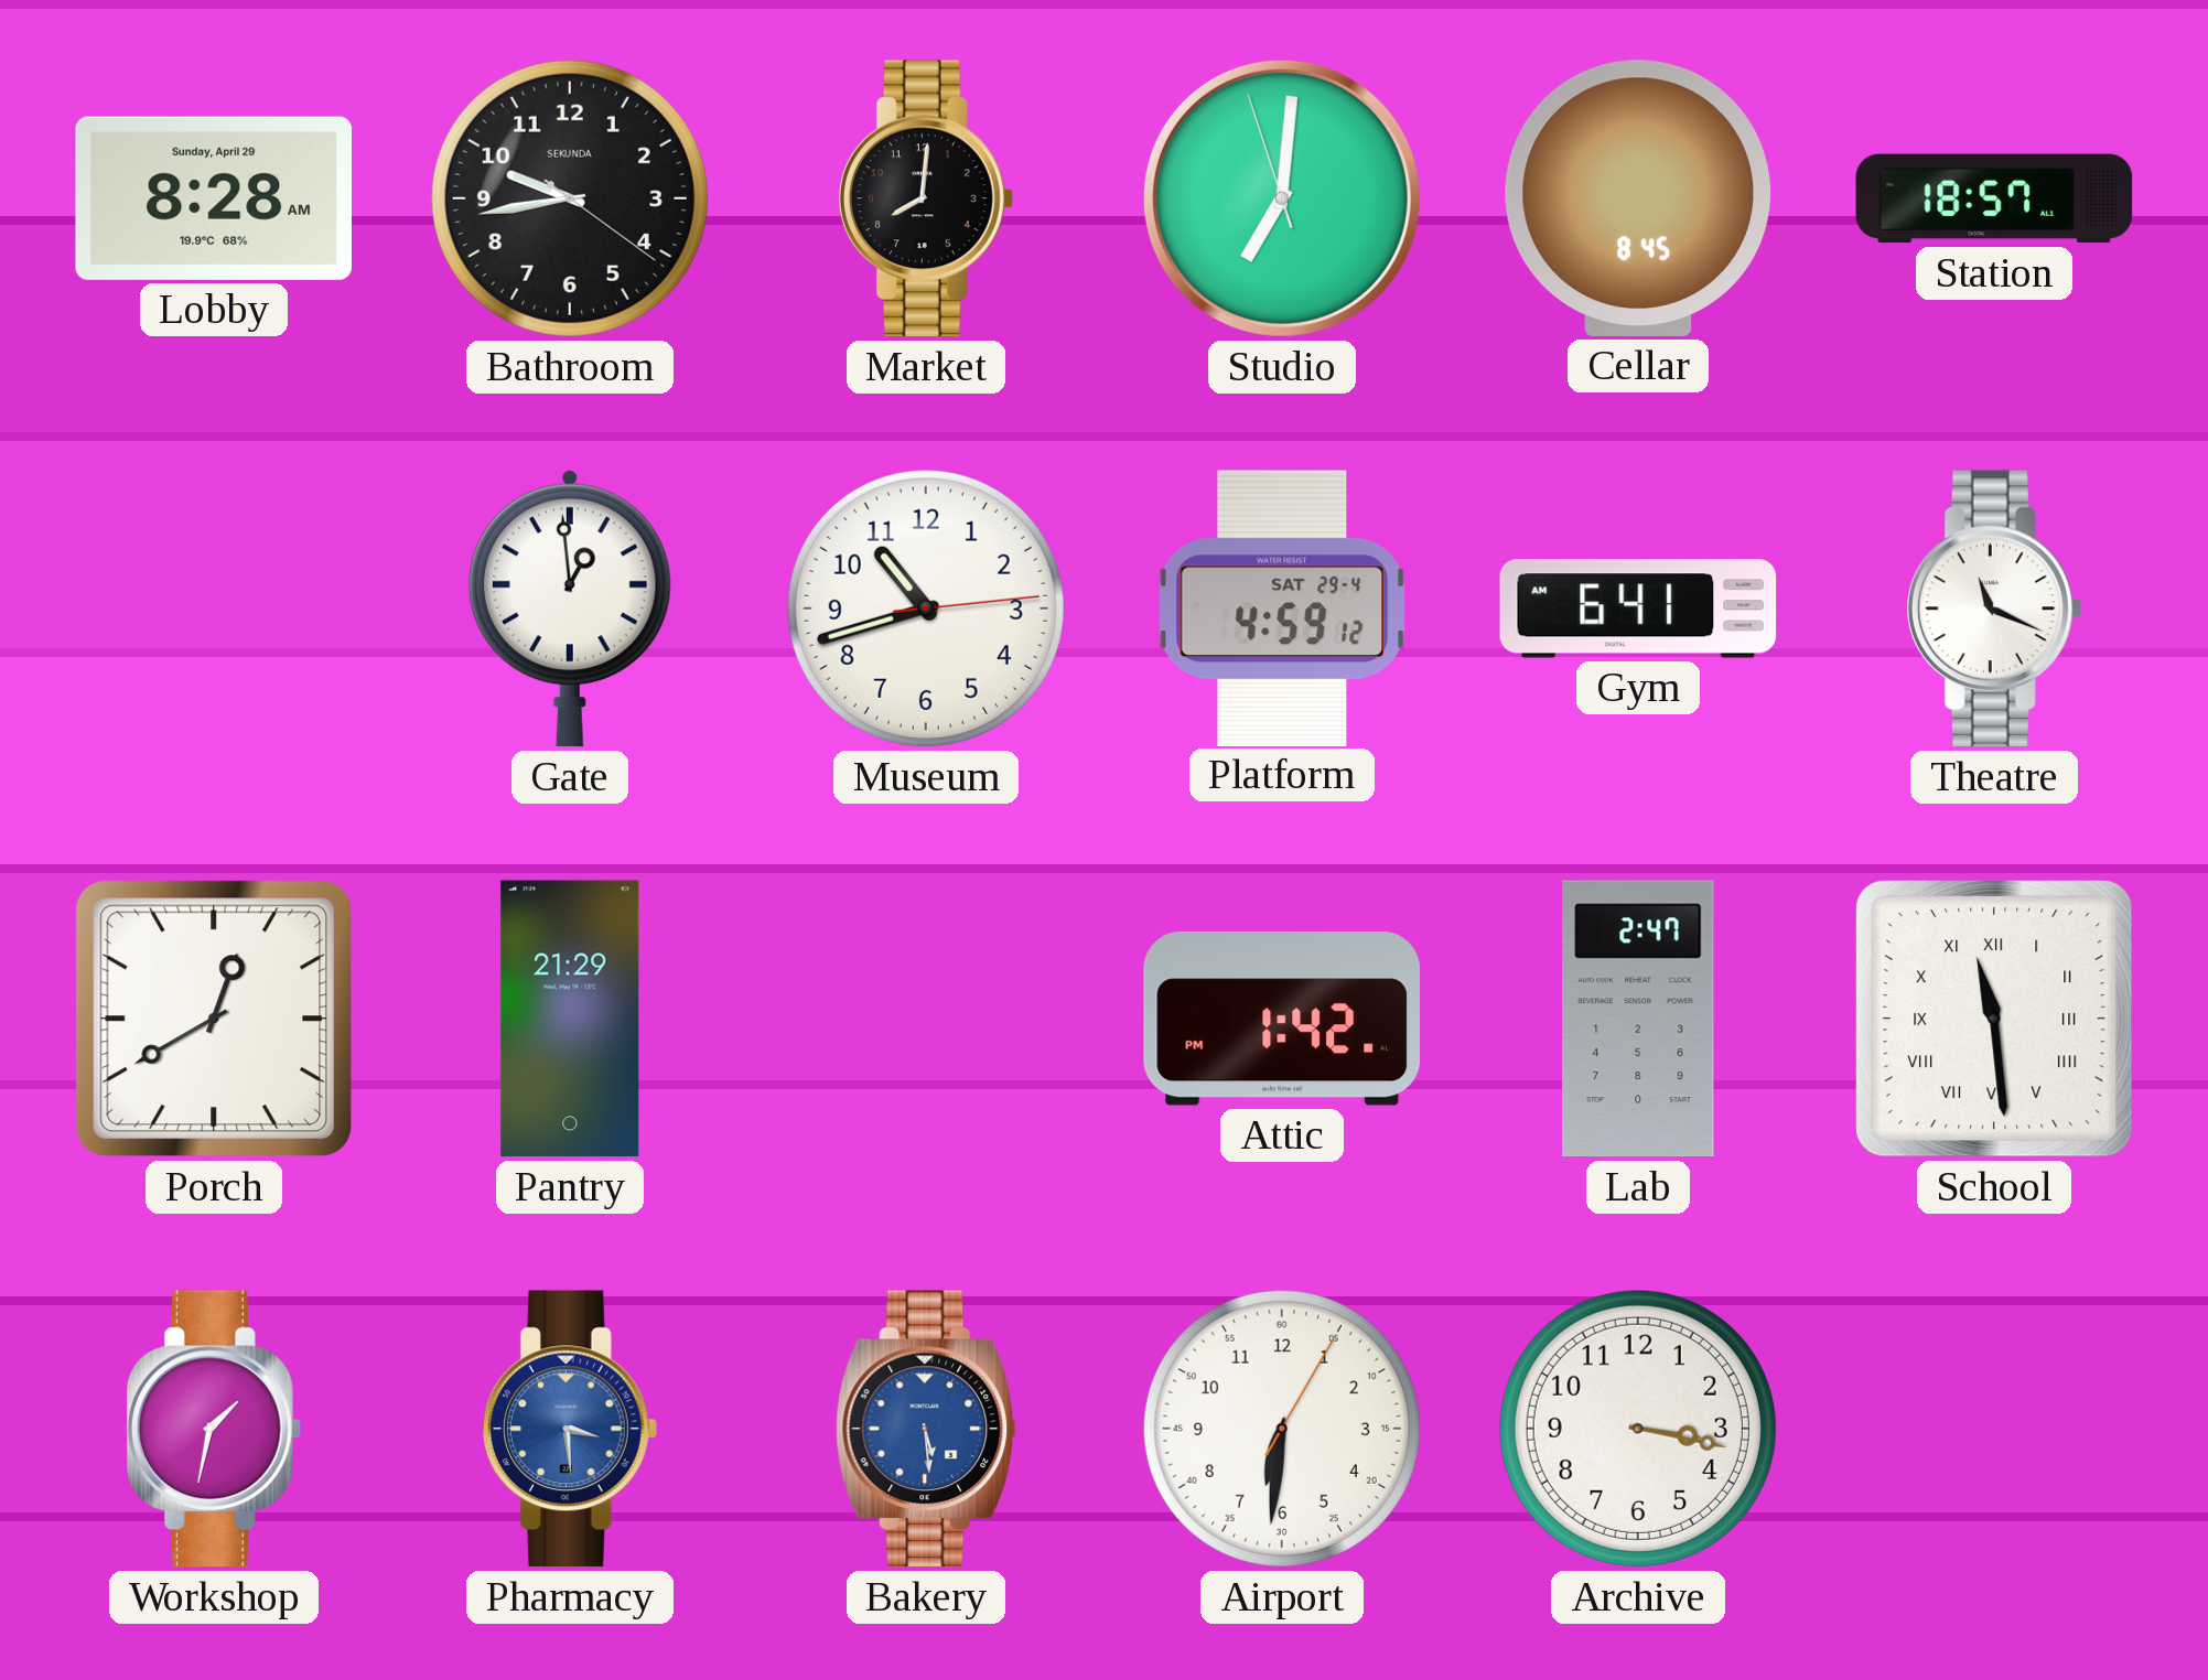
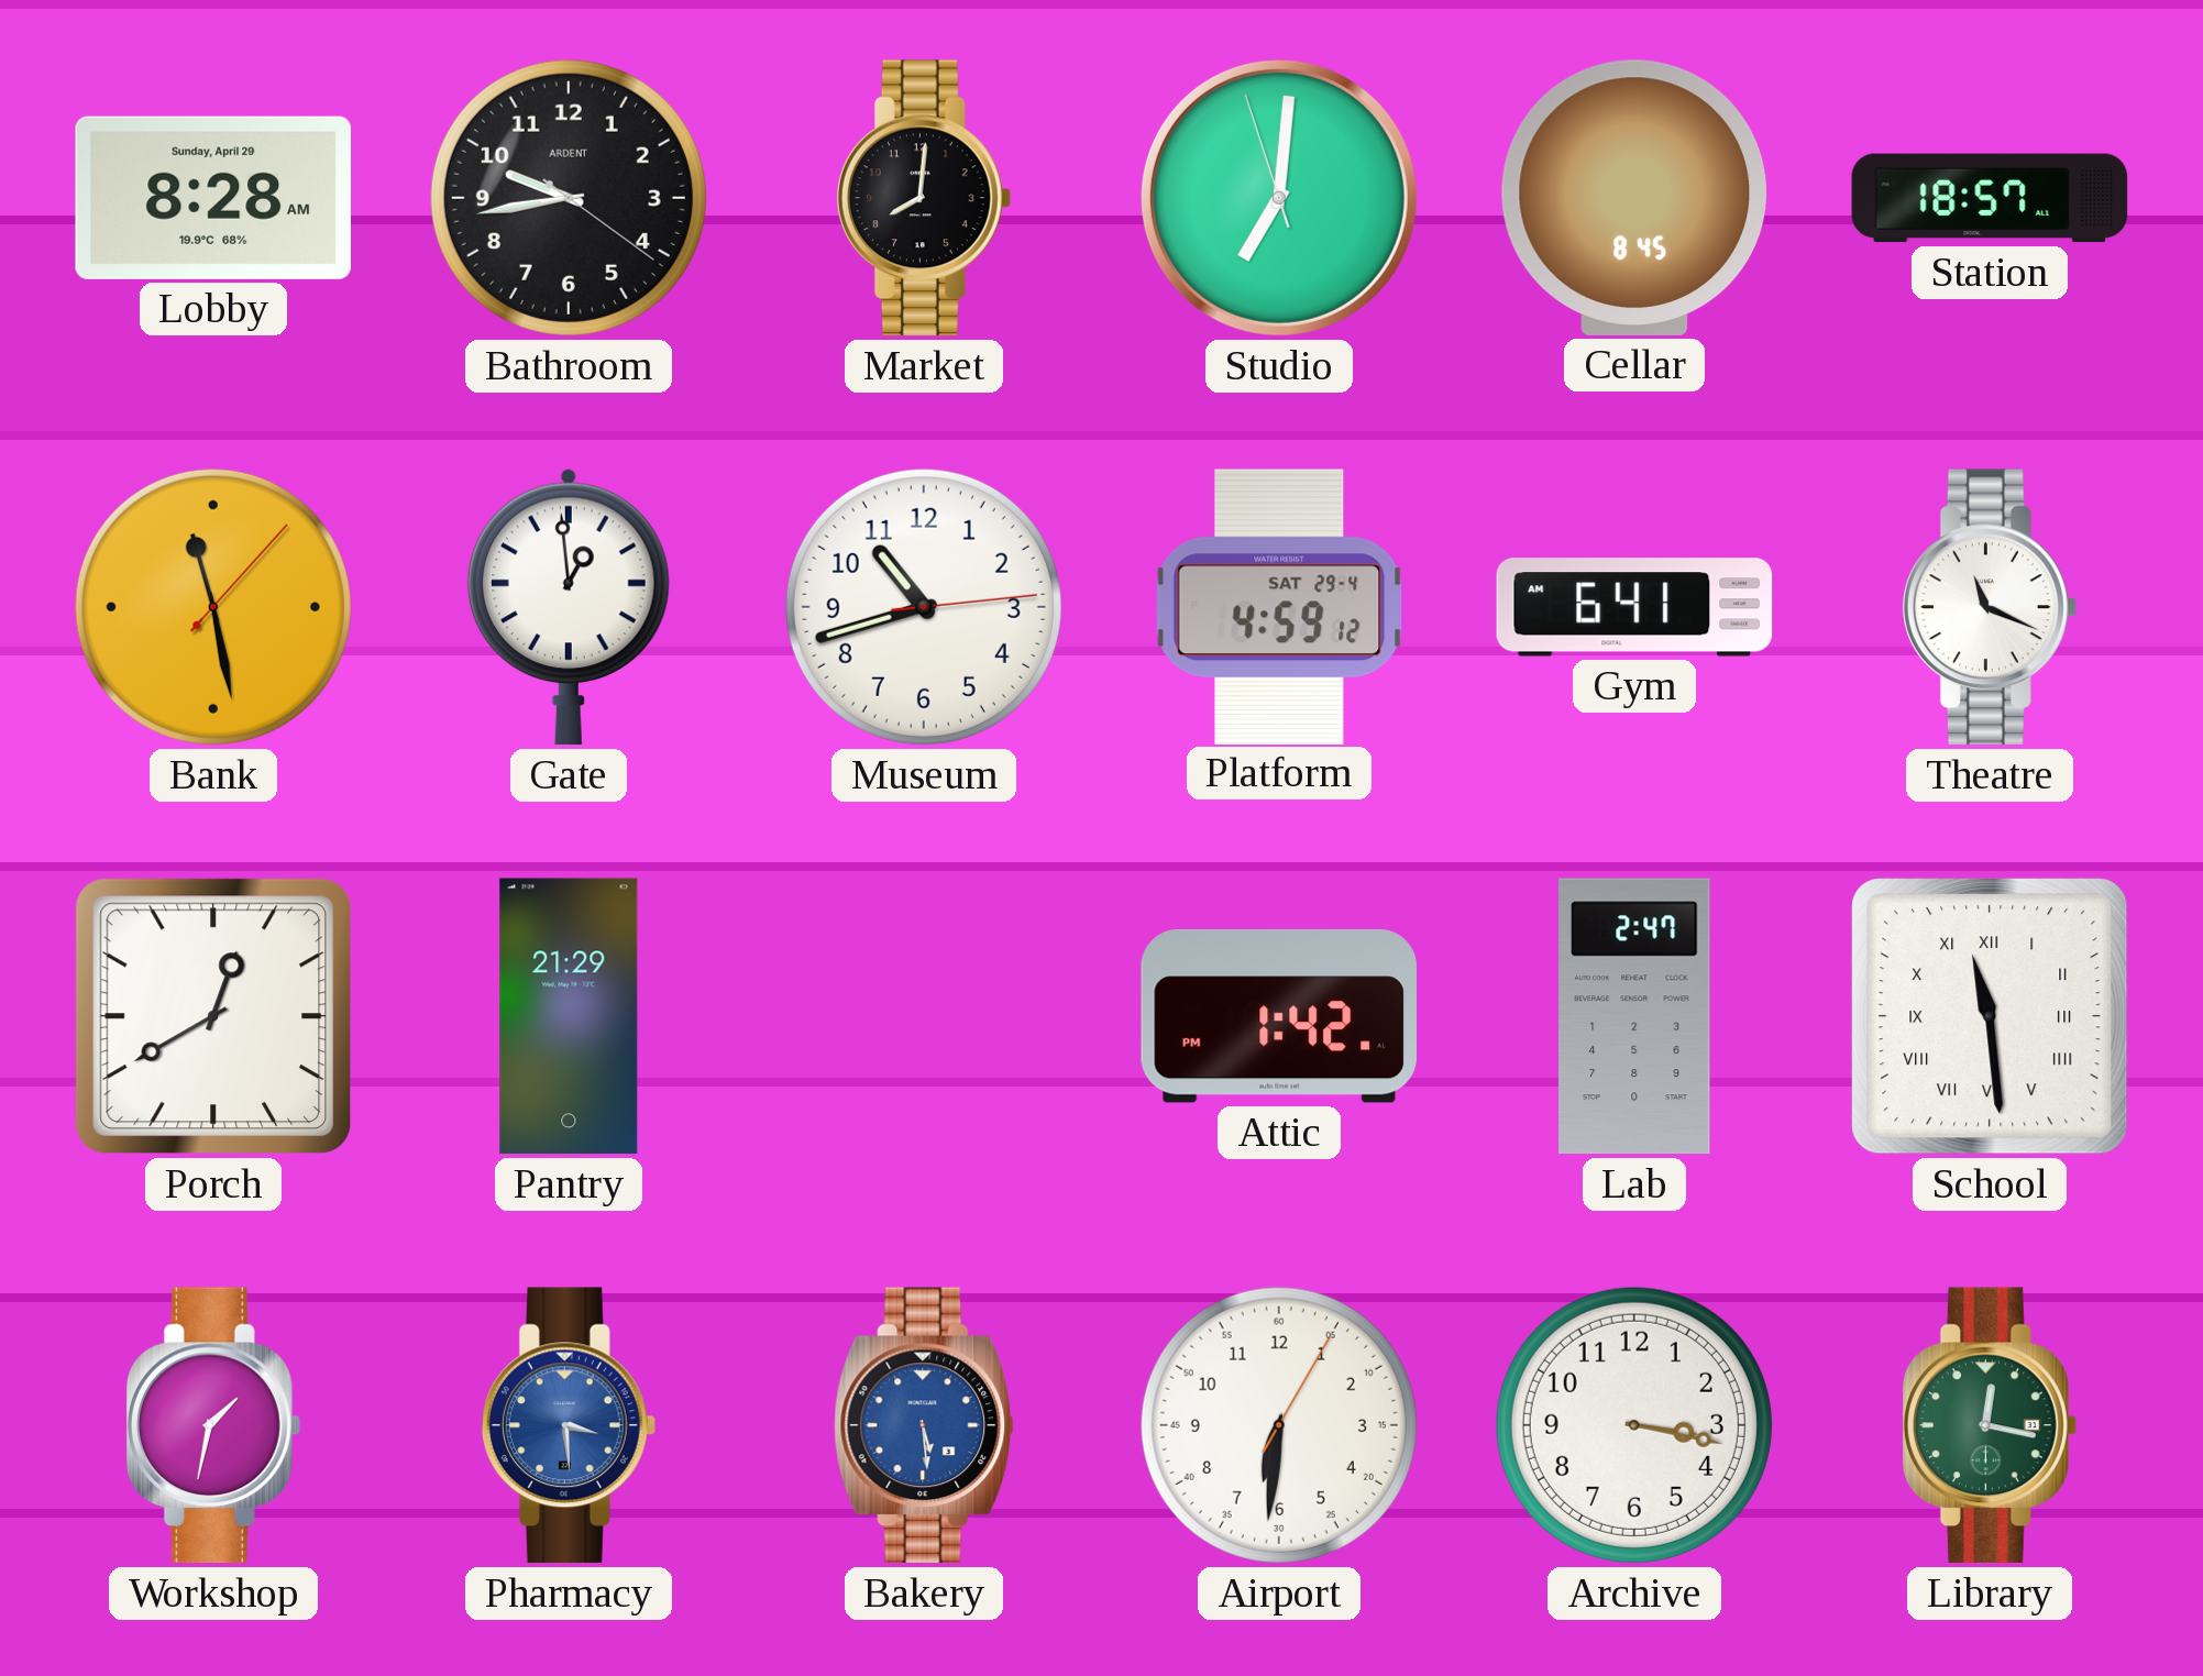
Bathroom brand: SEKUNDA -> ARDENT (569, 198)
Bank: none -> 11:28 (213, 607)
Library: none -> 12:17 (1990, 1425)
